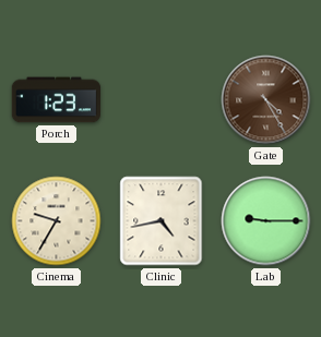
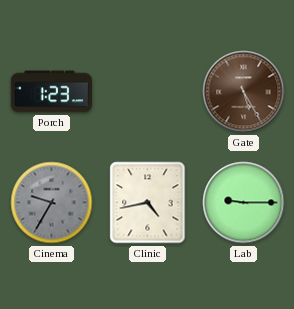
Gate: 4:25 -> 5:25 (244, 92)
Cinema dial: cream -> grey (52, 203)
